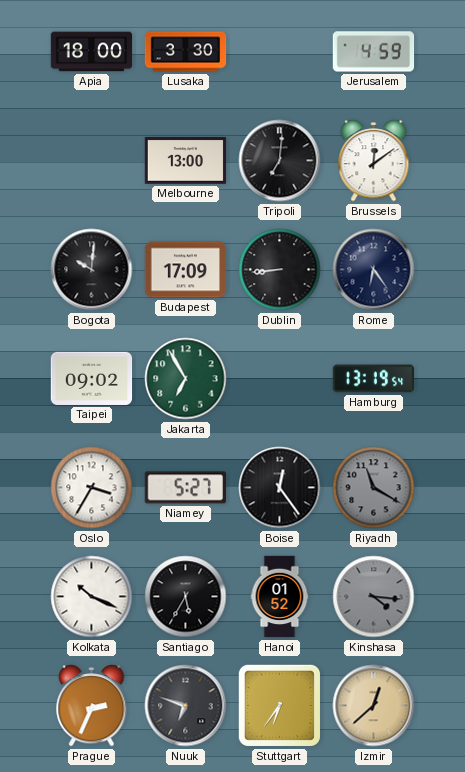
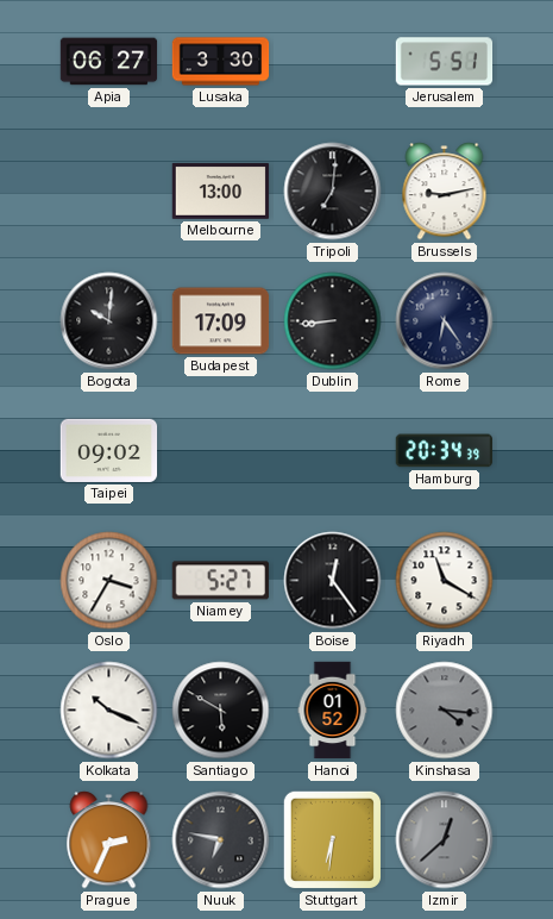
Apia: 18:00 -> 06:27 (109, 62)
Jerusalem: 4:59 -> 5:51 (445, 62)
Brussels: 12:09 -> 9:13 (445, 192)
Jakarta: 6:55 -> none (186, 379)
Hamburg: 13:19 -> 20:34 (444, 451)
Riyadh dial: grey -> white (445, 581)
Santiago: 5:35 -> 5:50 (221, 711)
Nuuk: 6:48 -> 6:47 (221, 840)
Stuttgart: 6:36 -> 6:31 (332, 839)
Izmir dial: champagne -> grey (445, 840)
